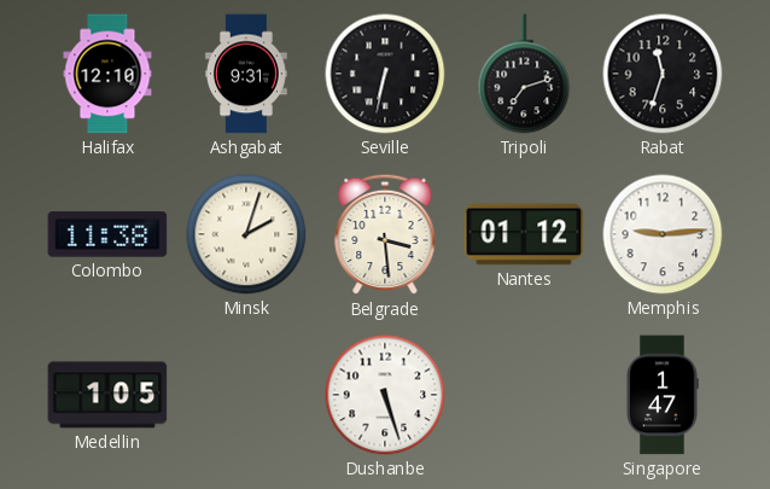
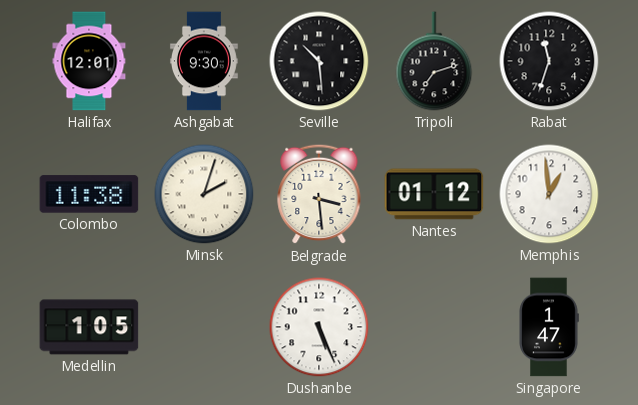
Halifax: 12:10 -> 12:01 (89, 61)
Ashgabat: 9:31 -> 9:30 (204, 61)
Seville: 6:32 -> 10:29 (319, 61)
Memphis: 9:14 -> 12:59 (549, 194)
Dushanbe: 5:27 -> 5:26 (319, 327)
